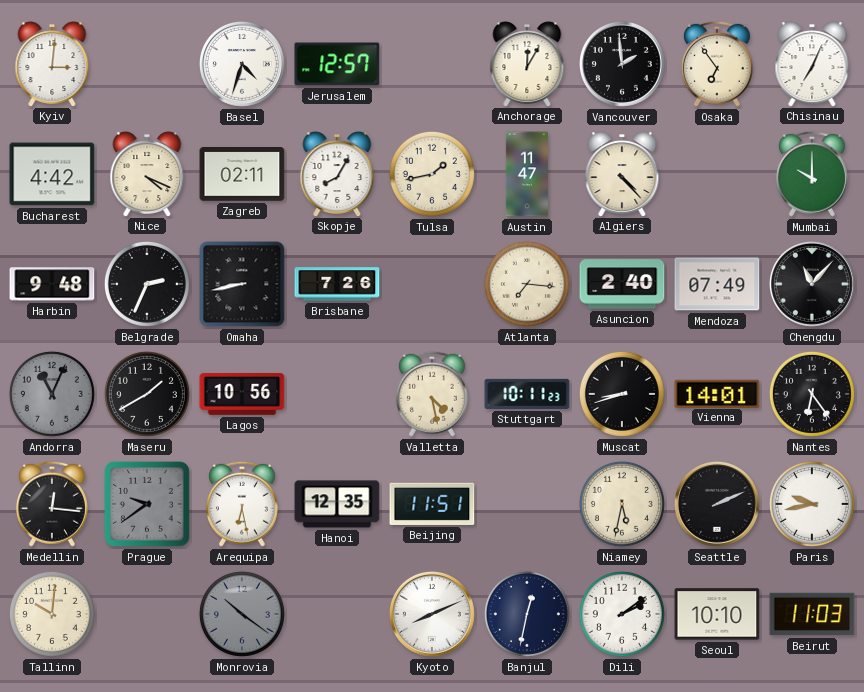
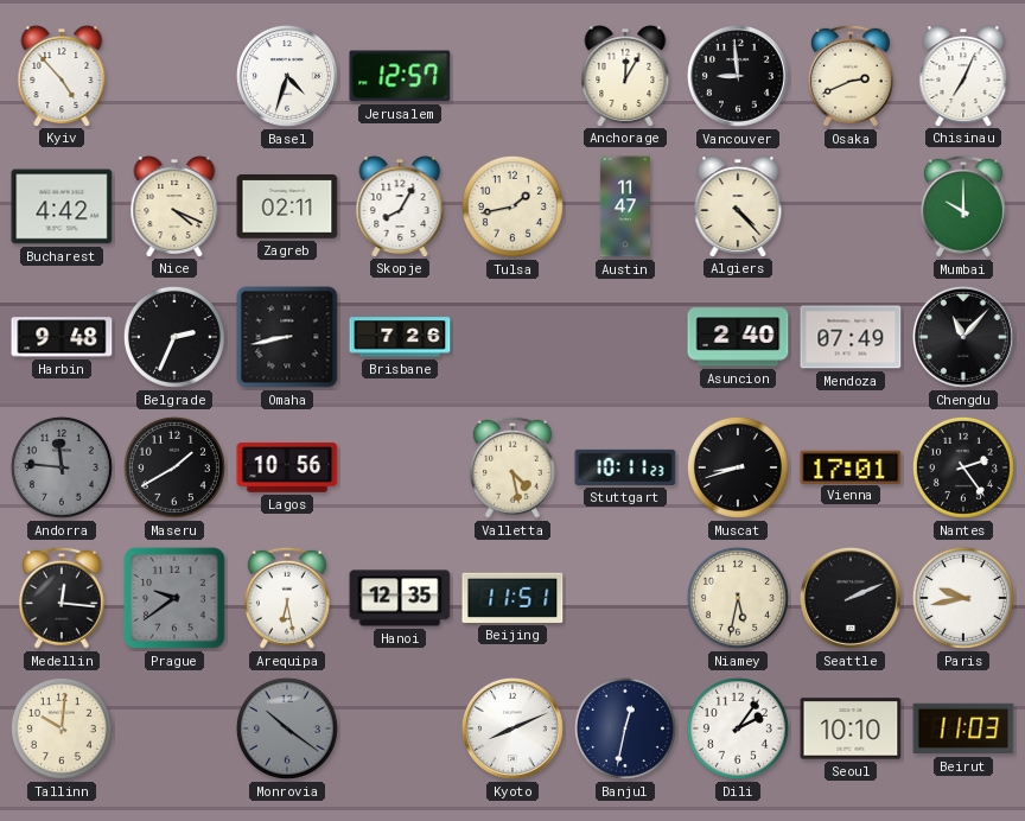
Kyiv: 3:01 -> 4:53 (62, 76)
Vancouver: 1:59 -> 8:59 (738, 76)
Osaka: 6:54 -> 2:41 (851, 76)
Atlanta: 7:16 -> none (527, 284)
Andorra: 11:04 -> 11:46 (62, 467)
Vienna: 14:01 -> 17:01 (851, 466)
Nantes: 6:24 -> 2:24 (963, 467)
Dili: 2:09 -> 2:06 (738, 728)
